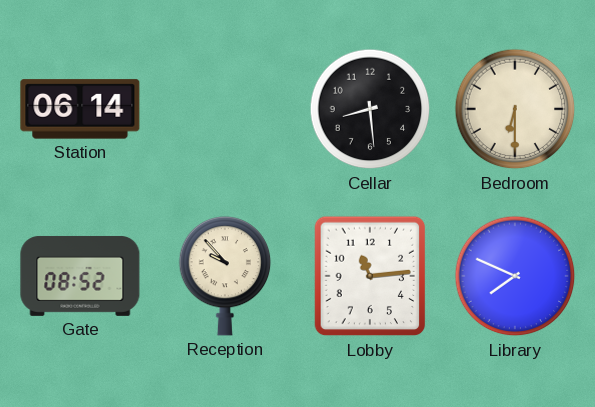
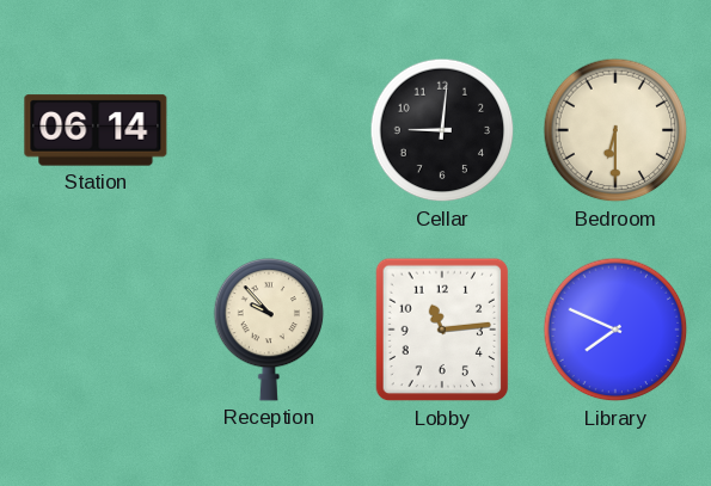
Cellar: 8:29 -> 9:01 (442, 130)
Gate: 08:52 -> none (80, 276)
